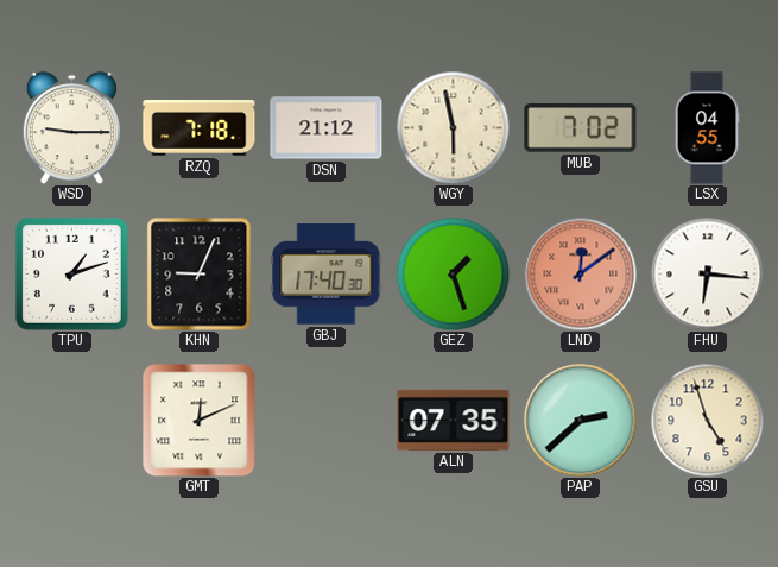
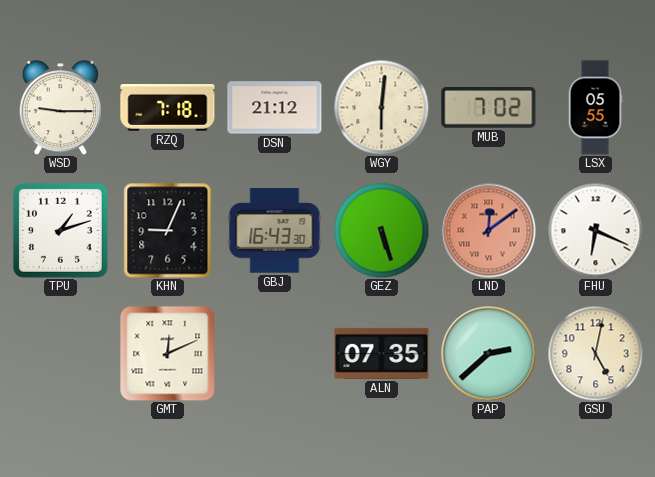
WGY: 5:58 -> 6:01 (381, 107)
LSX: 04:55 -> 05:55 (595, 108)
GBJ: 17:40 -> 16:43 (275, 231)
GEZ: 1:27 -> 5:27 (381, 230)
FHU: 6:16 -> 6:19 (595, 230)
GSU: 4:57 -> 5:02 (595, 353)
